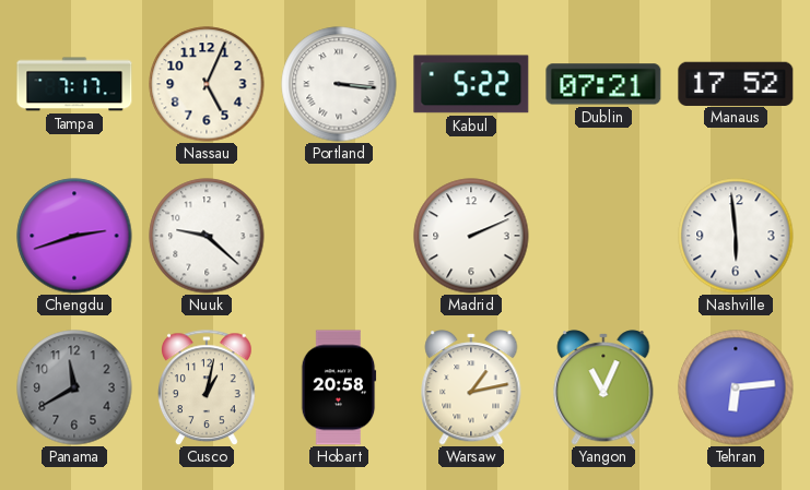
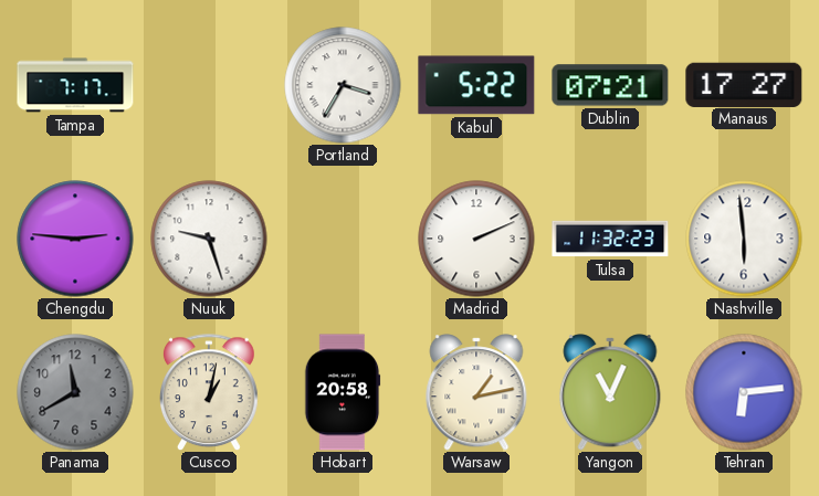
Nassau: 5:04 -> none (207, 84)
Portland: 3:16 -> 3:35 (343, 85)
Manaus: 17:52 -> 17:27 (744, 84)
Chengdu: 2:42 -> 2:46 (75, 239)
Nuuk: 9:22 -> 9:27 (209, 239)
Tulsa: none -> 11:32 (610, 239)
